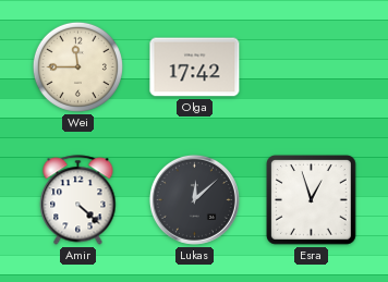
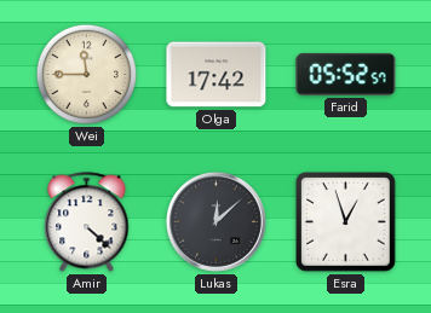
Farid: none -> 05:52 (346, 74)
